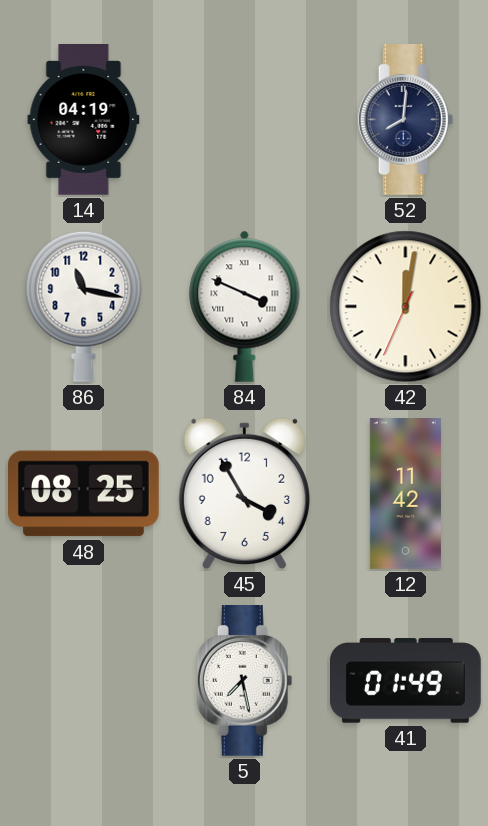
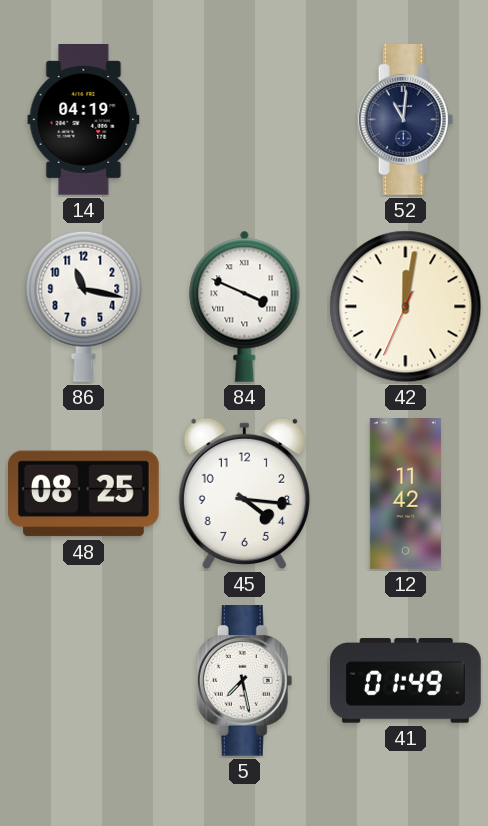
52: 8:01 -> 11:01 (406, 120)
45: 3:55 -> 4:16 (244, 493)
